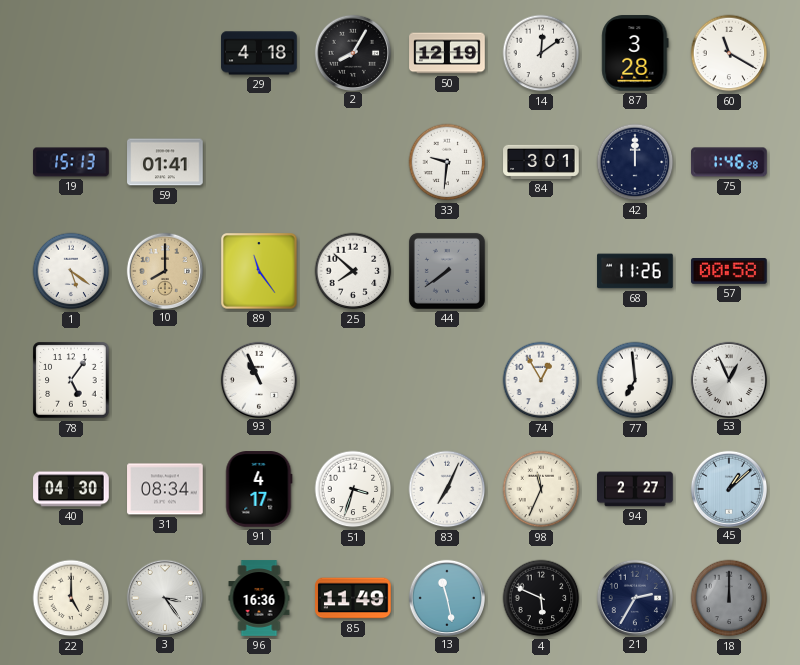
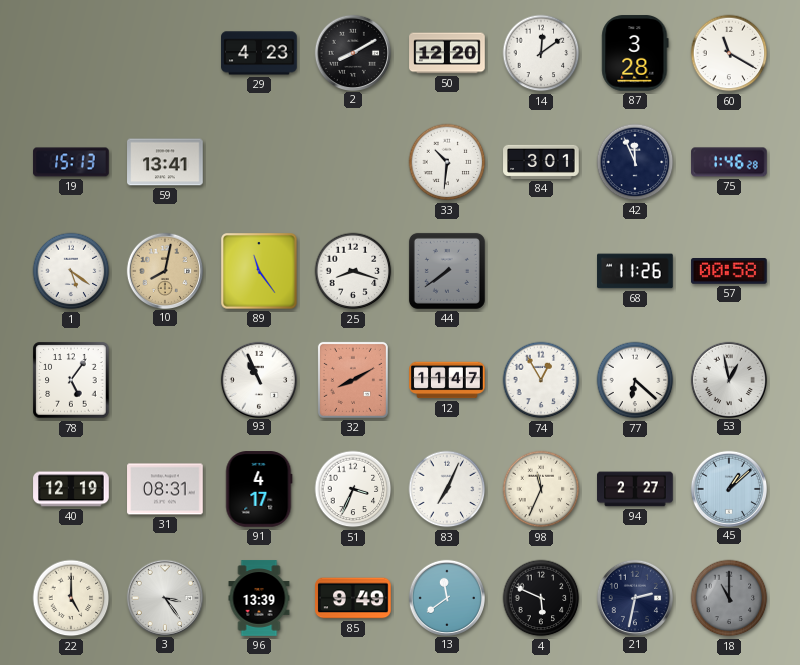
29: 4:18 -> 4:23 (259, 53)
2: 8:05 -> 8:10 (352, 52)
50: 12:19 -> 12:20 (447, 53)
59: 01:41 -> 13:41 (165, 162)
33: 9:31 -> 10:31 (447, 162)
42: 12:00 -> 11:56 (635, 162)
10: 8:00 -> 8:02 (164, 270)
25: 7:52 -> 8:18 (353, 271)
32: none -> 8:10 (353, 380)
12: none -> 11:47 (447, 380)
77: 6:59 -> 6:22 (635, 380)
53: 12:56 -> 12:58 (728, 379)
40: 04:30 -> 12:19 (71, 489)
31: 08:34 -> 08:31 (165, 489)
51: 3:33 -> 3:34 (353, 489)
96: 16:36 -> 13:39 (259, 598)
85: 11:49 -> 9:49 (353, 598)
13: 11:28 -> 11:39 (446, 597)
21: 2:35 -> 2:32 (634, 597)
18: 12:00 -> 11:00 (729, 598)
